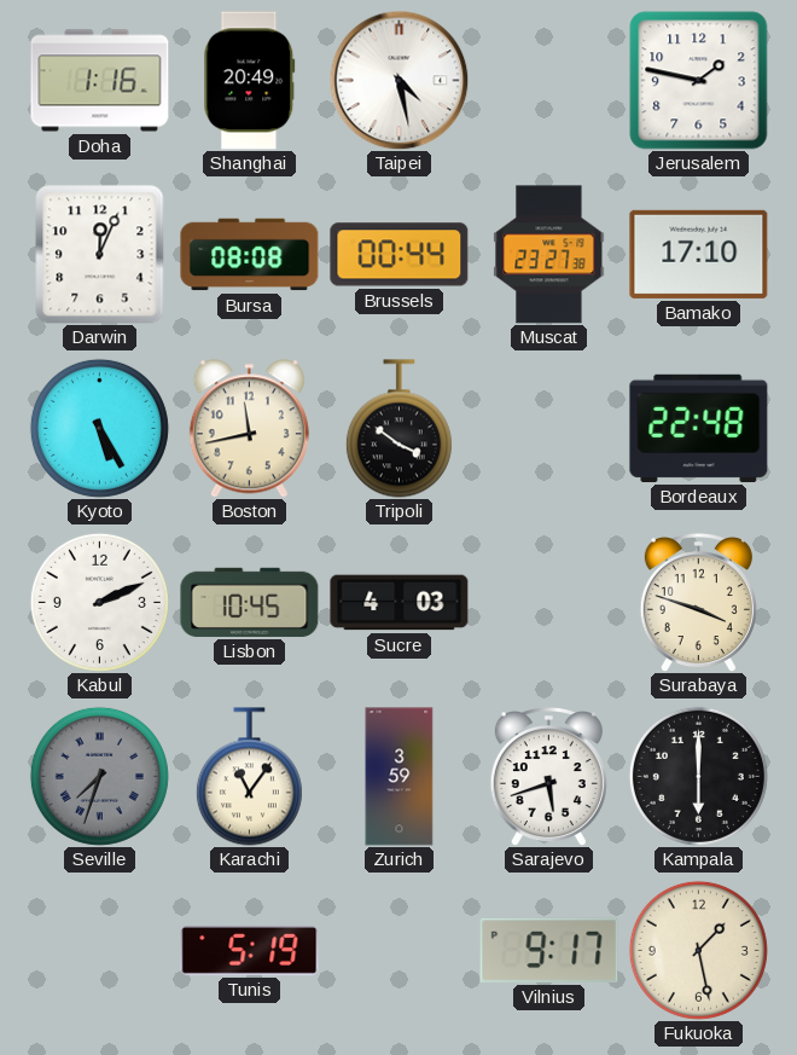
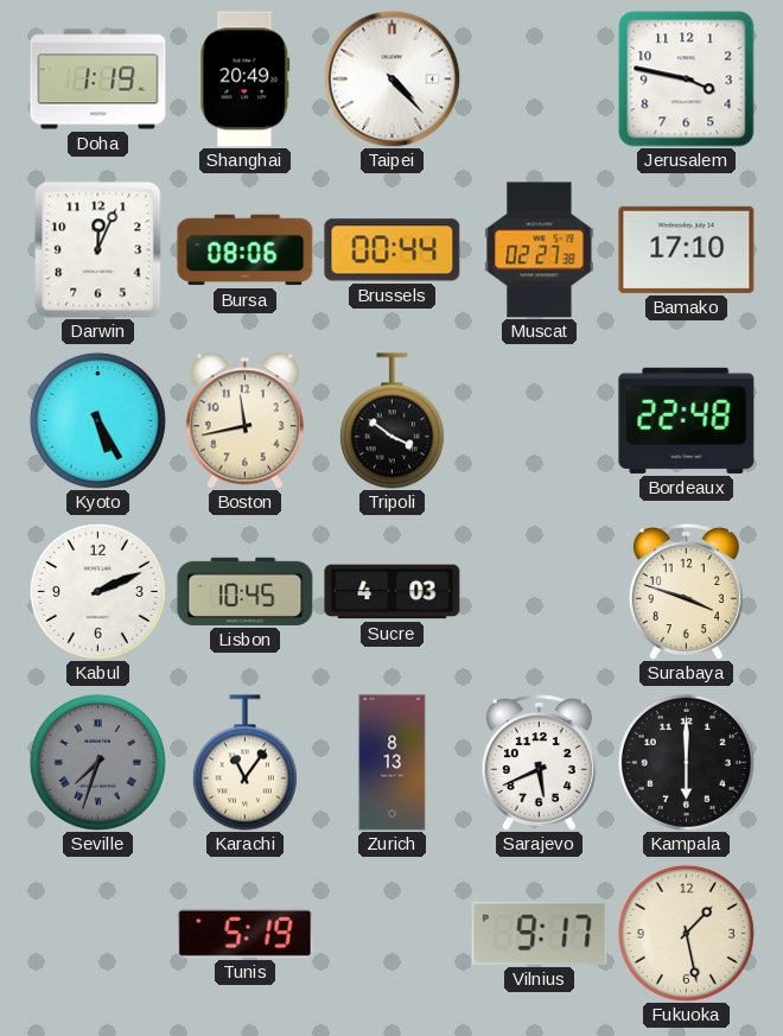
Doha: 1:16 -> 1:19 (98, 80)
Taipei: 4:28 -> 4:23 (391, 78)
Jerusalem: 1:47 -> 3:47 (687, 80)
Bursa: 08:08 -> 08:06 (246, 250)
Muscat: 23:27 -> 02:27 (540, 250)
Zurich: 3:59 -> 8:13 (393, 763)
Sarajevo: 5:42 -> 5:41 (539, 763)
